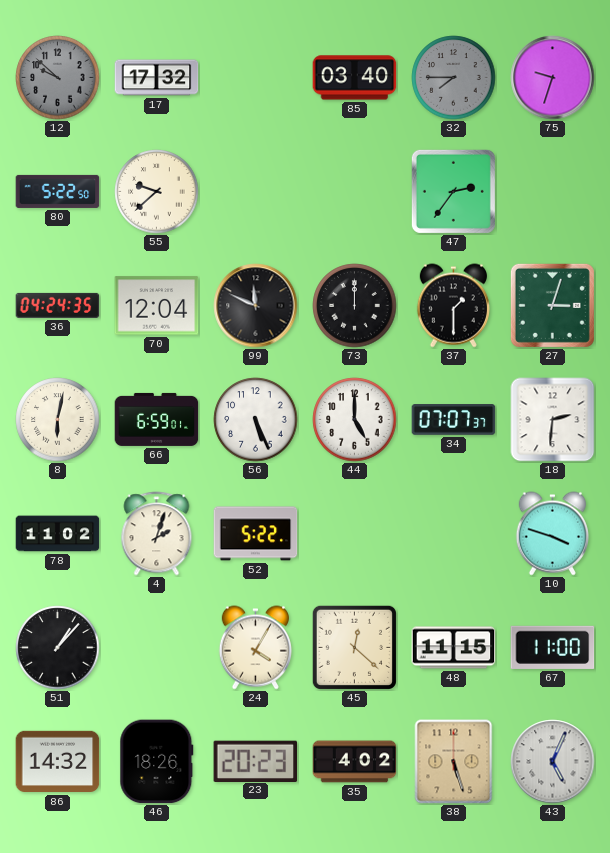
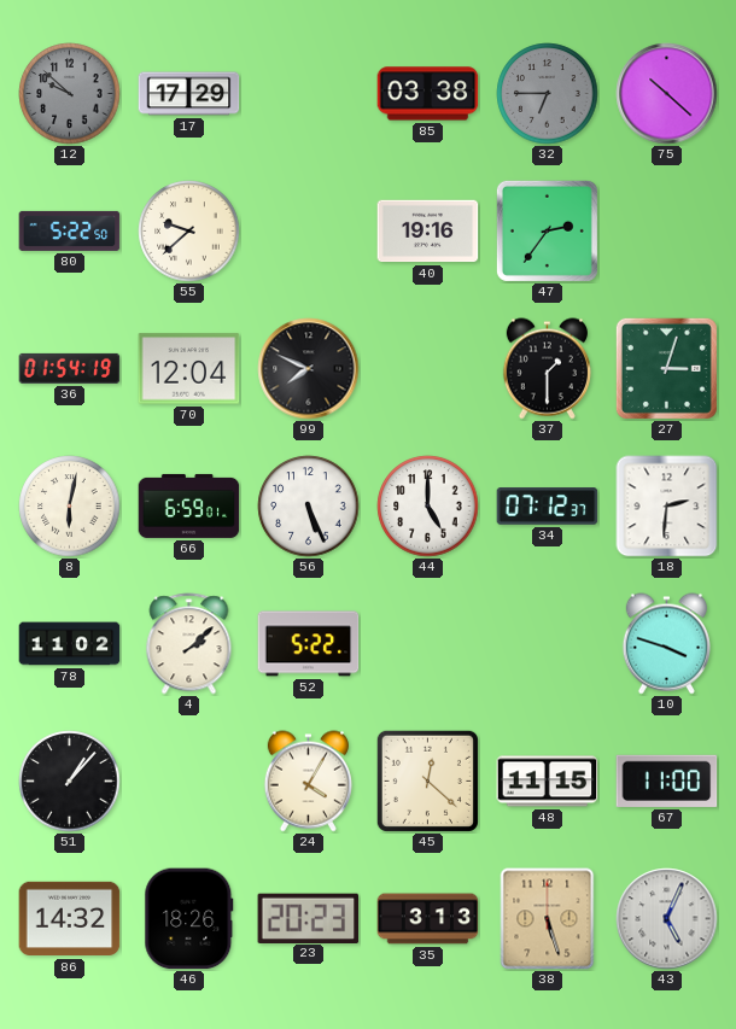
17: 17:32 -> 17:29 (189, 94)
85: 03:40 -> 03:38 (428, 94)
32: 7:45 -> 6:45 (548, 94)
75: 9:33 -> 10:22 (667, 94)
40: none -> 19:16 (428, 232)
36: 04:24 -> 01:54 (70, 368)
99: 11:49 -> 7:49 (309, 369)
73: 12:00 -> none (355, 306)
34: 07:07 -> 07:12 (548, 507)
4: 2:03 -> 2:08 (189, 644)
35: 4:02 -> 3:13 (428, 919)
